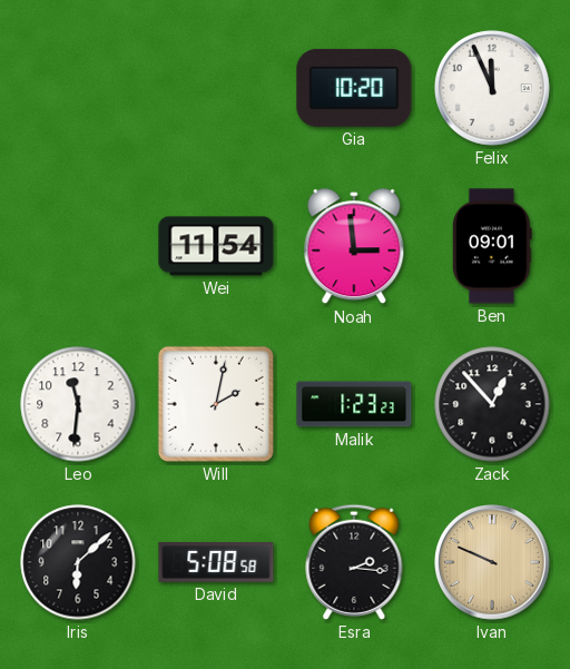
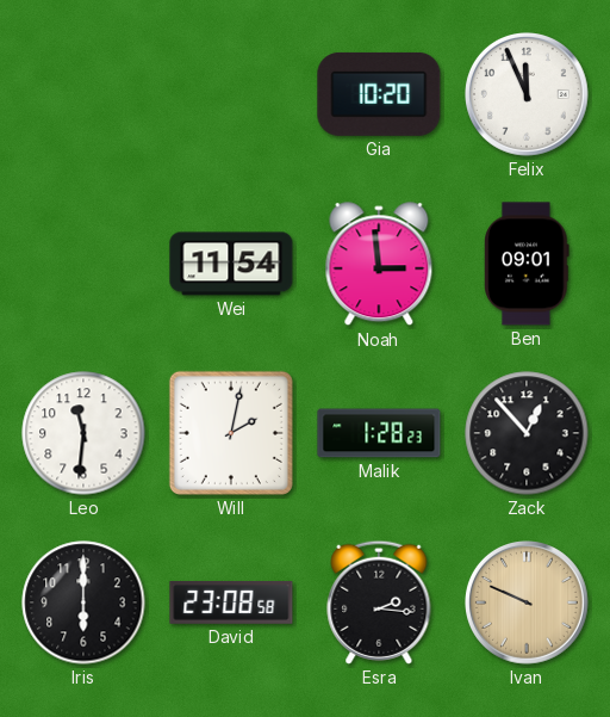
Malik: 1:23 -> 1:28 (379, 433)
Iris: 6:08 -> 6:00 (83, 602)
David: 5:08 -> 23:08 (231, 602)
